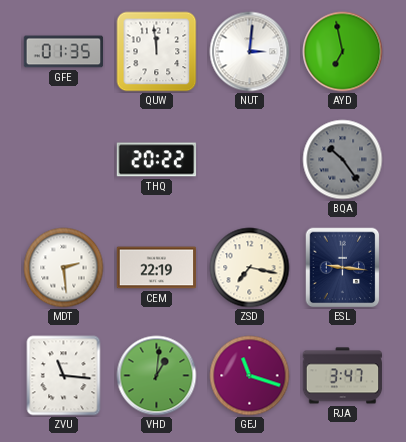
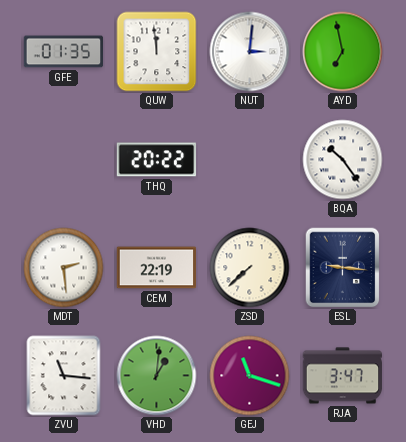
BQA dial: grey -> white (343, 160)
ZSD: 7:17 -> 7:38 (250, 268)
